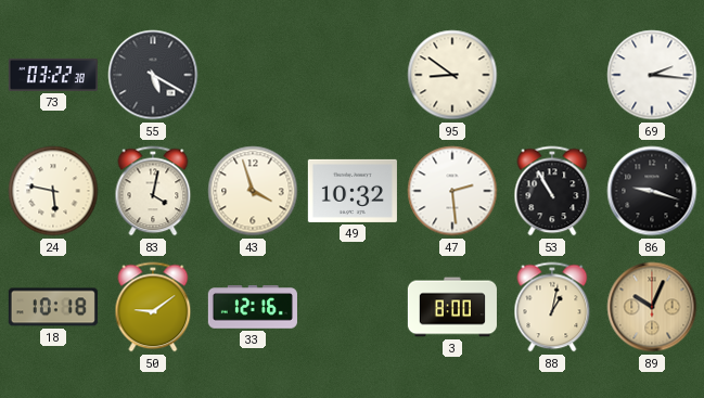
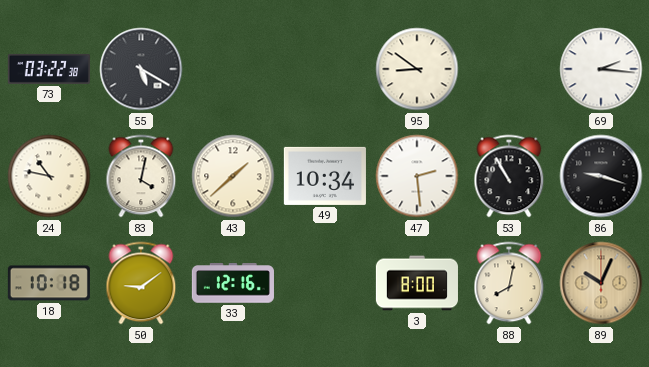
24: 5:47 -> 10:47 (49, 176)
43: 3:57 -> 1:38 (233, 176)
49: 10:32 -> 10:34 (325, 176)
88: 1:02 -> 8:02 (509, 283)
